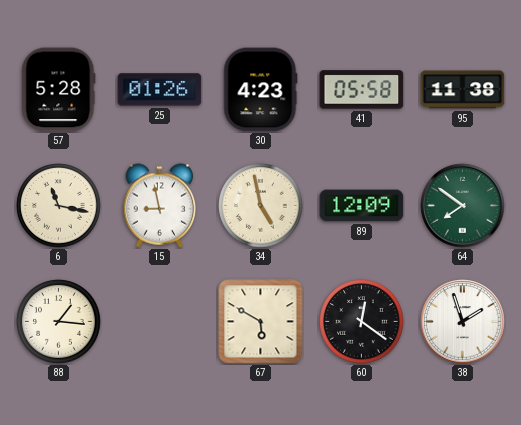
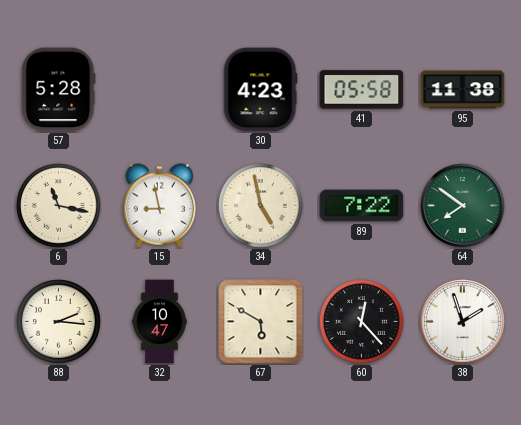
25: 01:26 -> none (160, 90)
89: 12:09 -> 7:22 (362, 206)
88: 1:16 -> 2:16 (59, 322)
32: none -> 10:47 (160, 322)
60: 12:21 -> 12:23 (362, 322)
